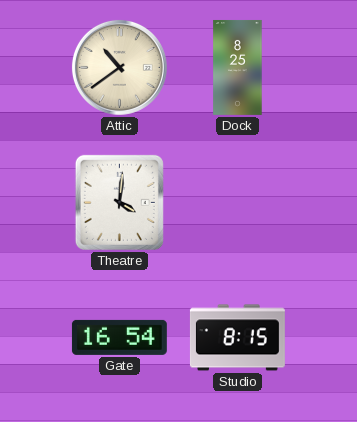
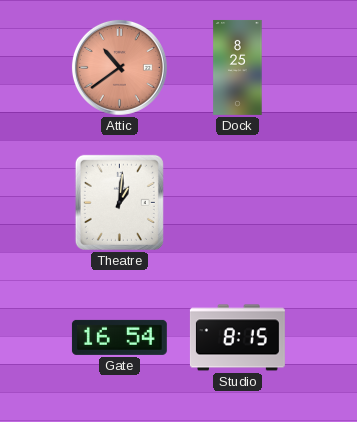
Attic dial: cream -> salmon (119, 67)
Theatre: 4:01 -> 1:01 (119, 202)
